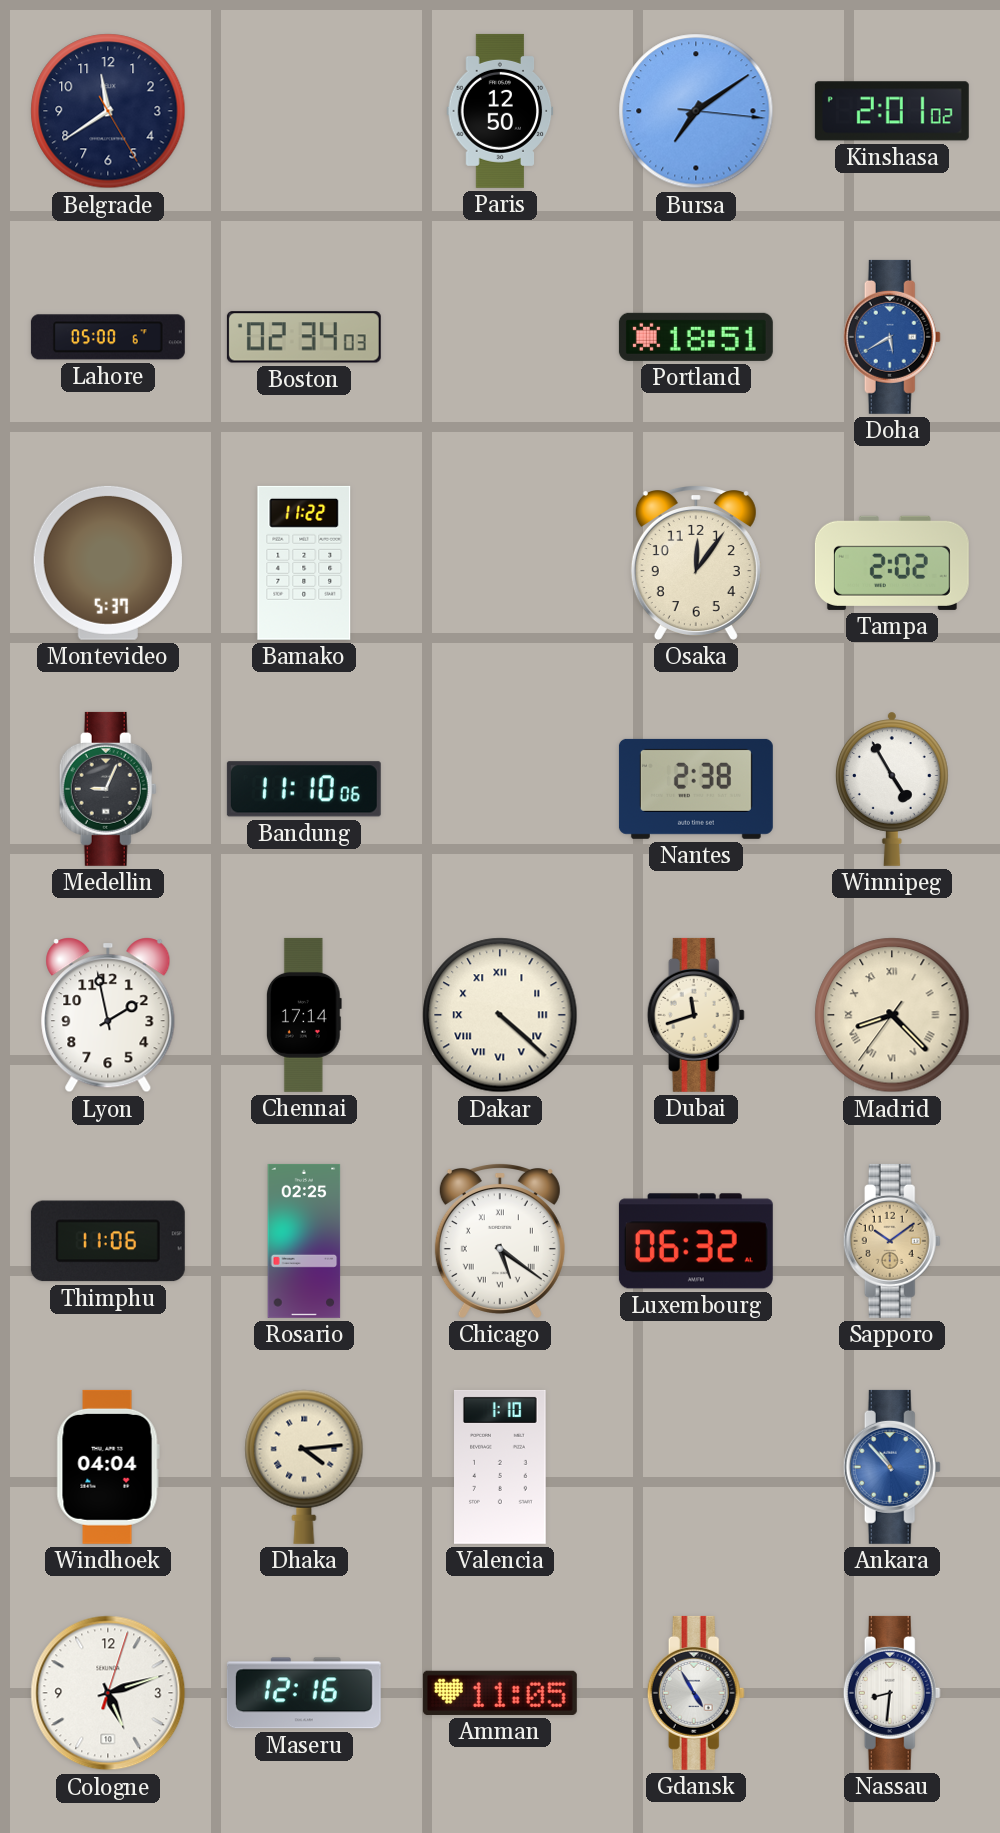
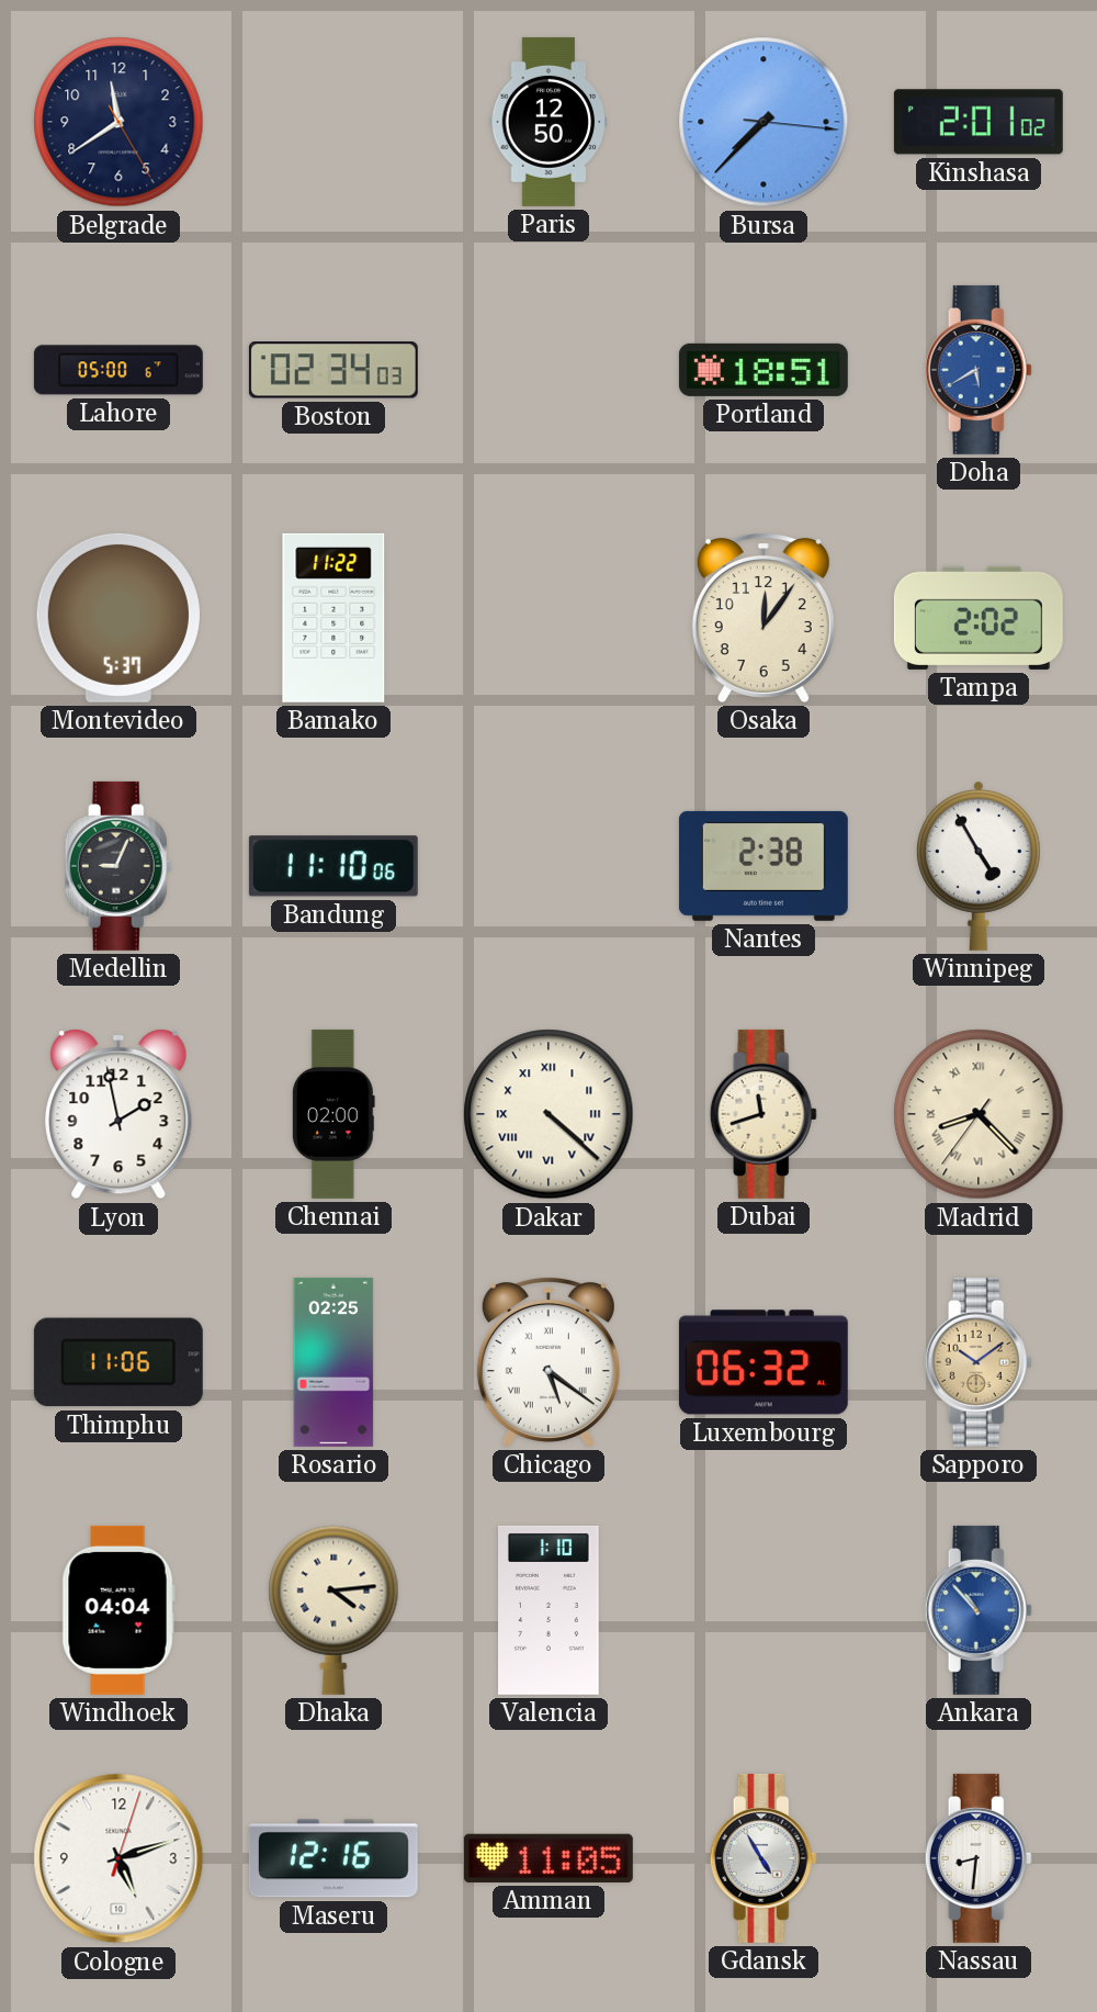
Bursa: 7:09 -> 7:37 (764, 122)
Chennai: 17:14 -> 02:00 (333, 1114)
